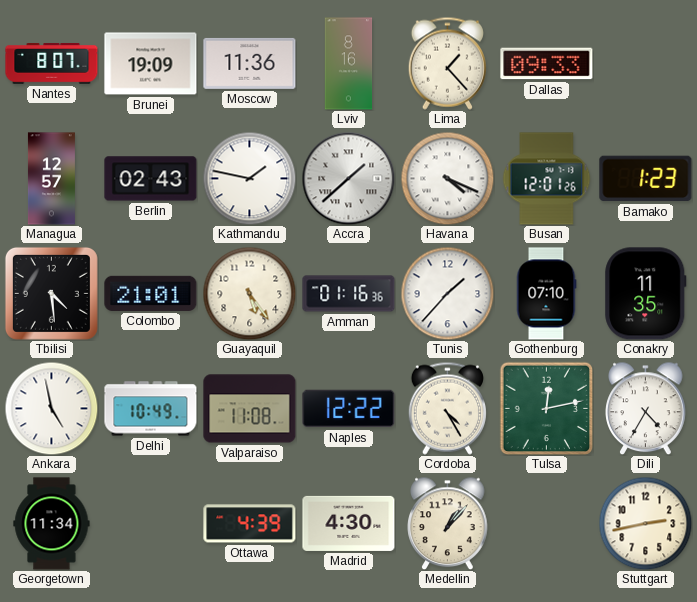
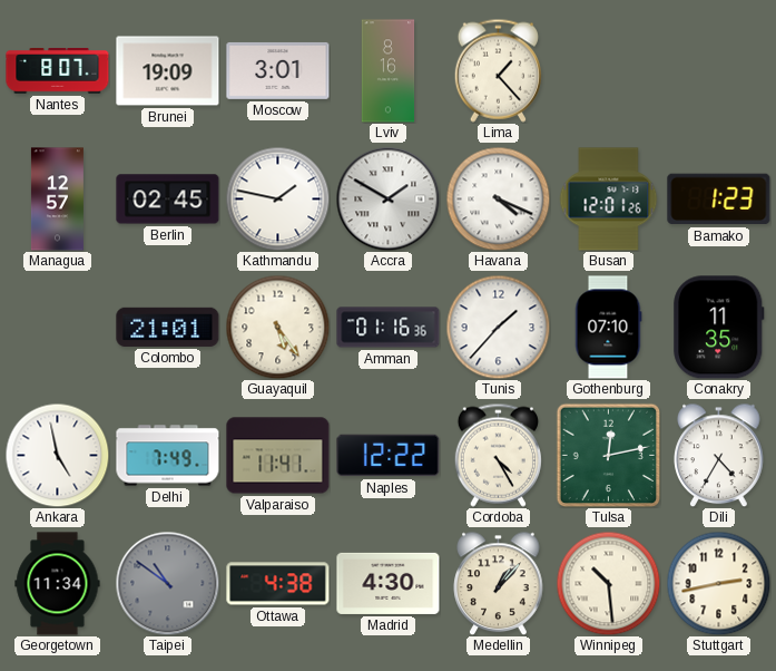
Moscow: 11:36 -> 3:01 (278, 70)
Dallas: 09:33 -> none (547, 64)
Berlin: 02:43 -> 02:45 (168, 200)
Accra: 1:38 -> 1:50 (387, 198)
Tbilisi: 4:29 -> none (51, 293)
Delhi: 10:49 -> 7:49 (168, 456)
Valparaiso: 11:08 -> 11:41 (278, 456)
Taipei: none -> 10:51 (167, 583)
Ottawa: 4:39 -> 4:38 (278, 584)
Winnipeg: none -> 10:29 (608, 583)
